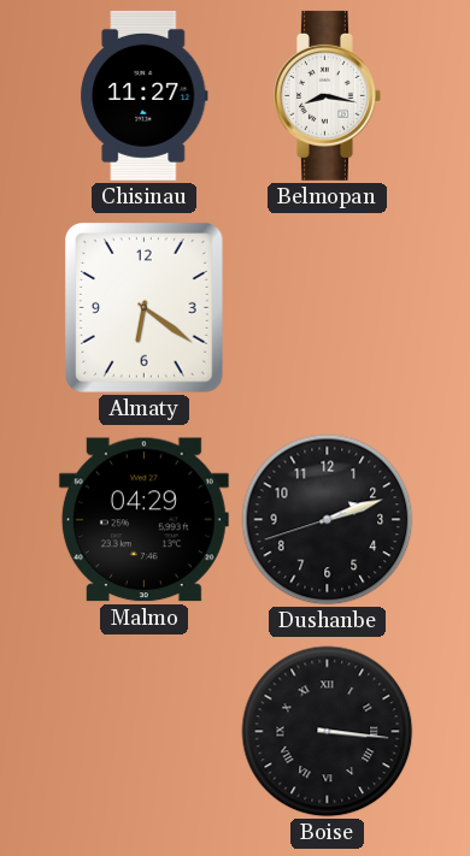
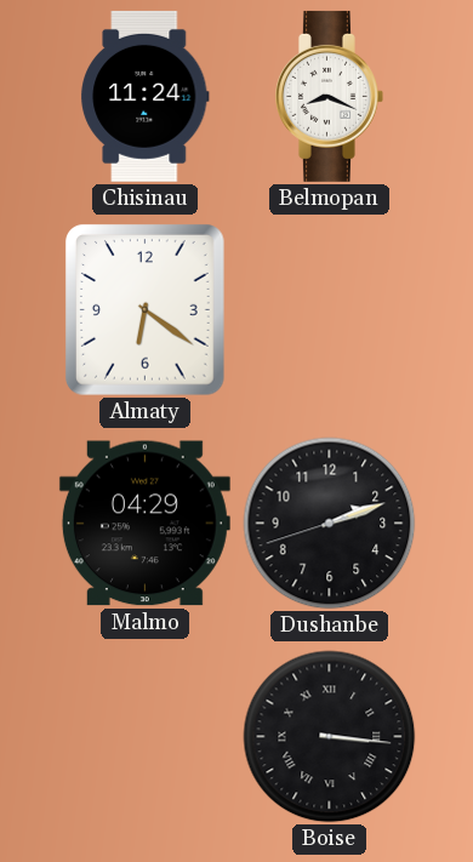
Chisinau: 11:27 -> 11:24 (146, 96)
Belmopan: 8:17 -> 8:19 (329, 96)
